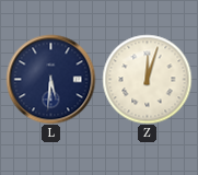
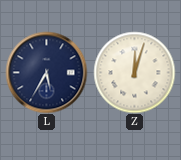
L: 5:31 -> 5:35 (46, 72)
